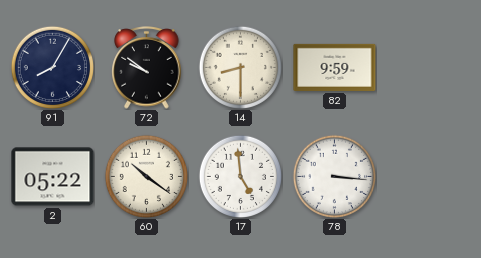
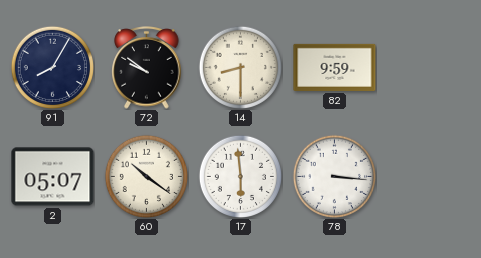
2: 05:22 -> 05:07 (53, 177)
17: 4:59 -> 5:59 (240, 176)
